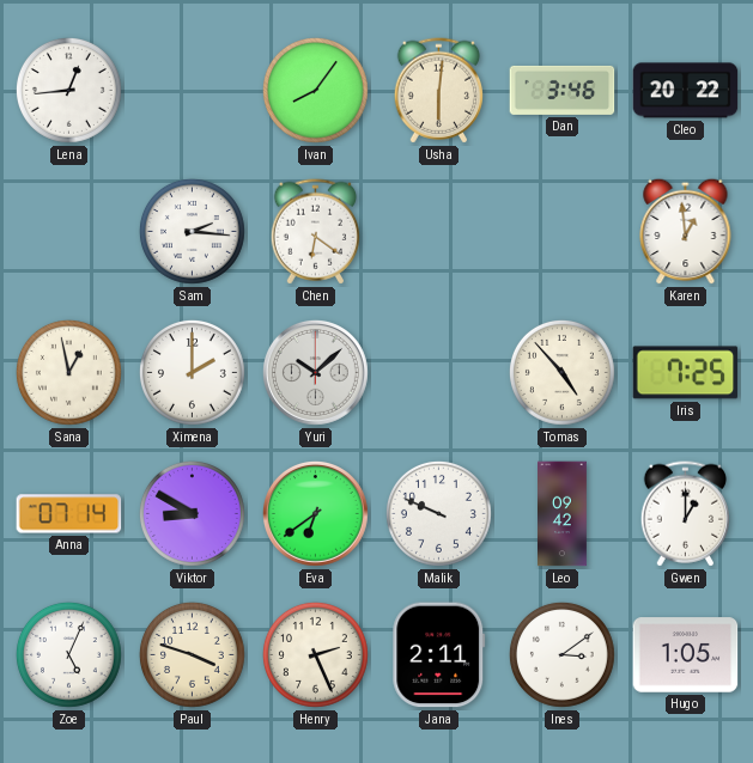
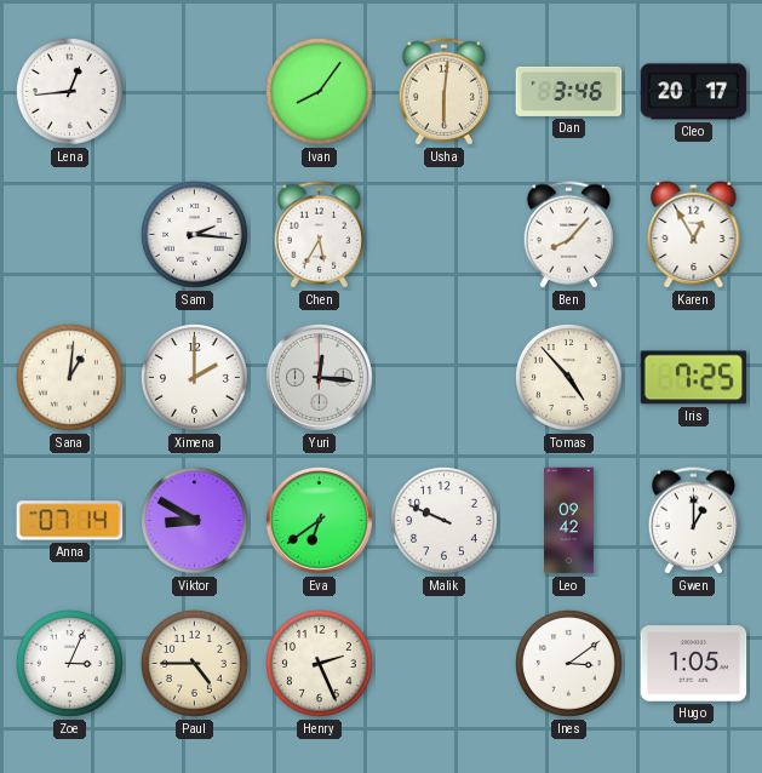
Cleo: 20:22 -> 20:17 (694, 92)
Chen: 6:21 -> 5:35 (320, 235)
Ben: none -> 8:07 (569, 235)
Karen: 12:59 -> 12:55 (694, 234)
Sana: 12:58 -> 1:01 (69, 377)
Yuri: 10:08 -> 12:16 (319, 377)
Zoe: 5:04 -> 3:04 (69, 663)
Paul: 3:48 -> 4:45 (194, 663)
Jana: 2:11 -> none (439, 655)
